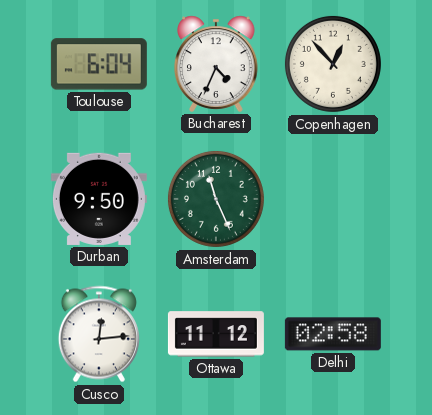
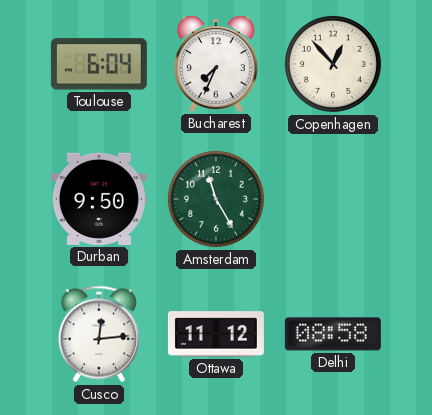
Bucharest: 4:34 -> 7:34 (217, 64)
Amsterdam: 11:26 -> 11:25 (216, 199)
Delhi: 02:58 -> 08:58 (333, 334)
